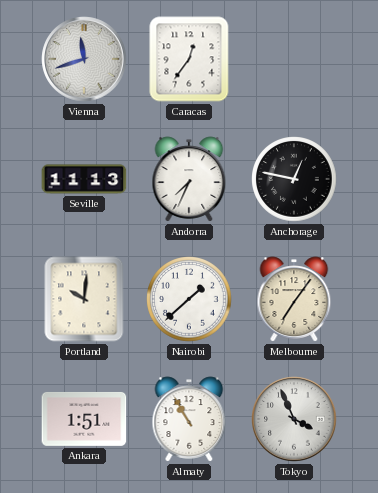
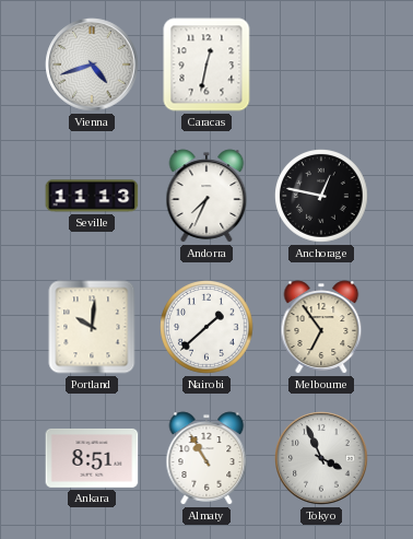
Vienna: 11:42 -> 4:42 (92, 65)
Caracas: 12:36 -> 12:32 (206, 65)
Melbourne: 7:06 -> 6:54 (321, 327)
Ankara: 1:51 -> 8:51 (92, 458)
